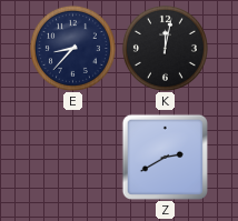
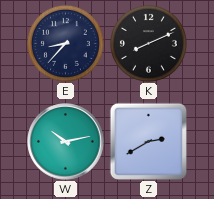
K: 12:02 -> 8:11 (148, 43)
W: none -> 10:13 (66, 142)
